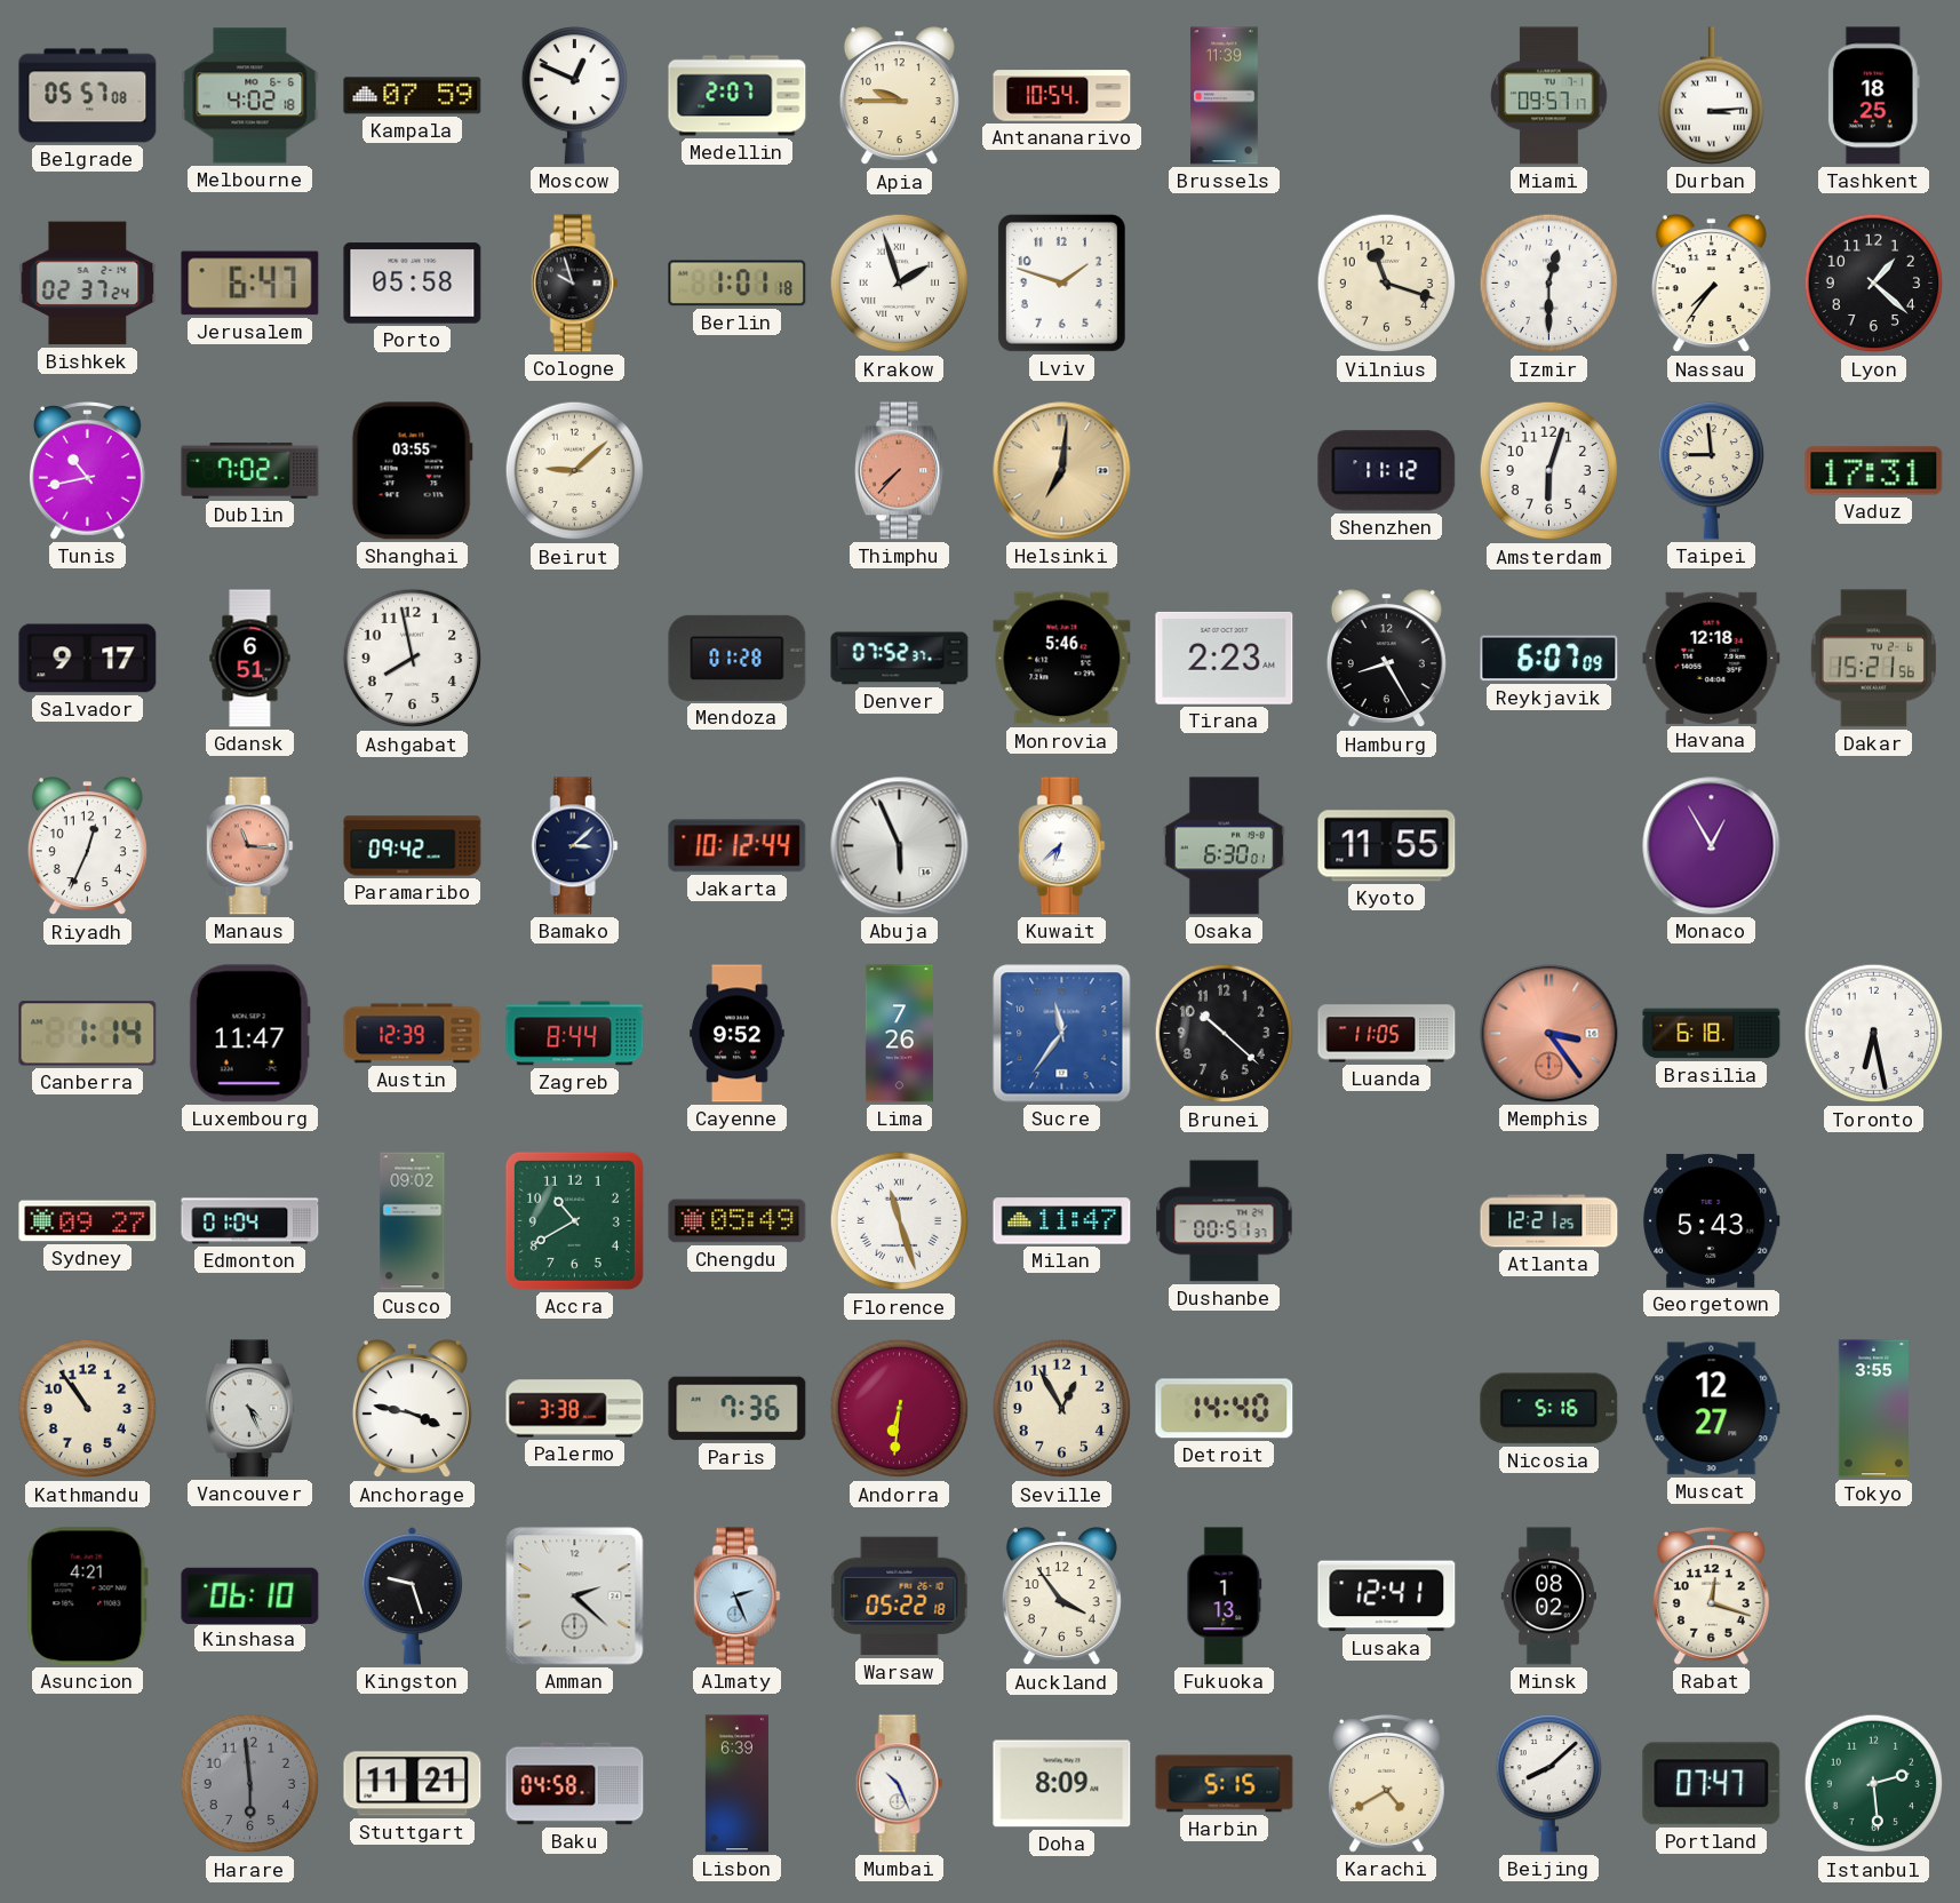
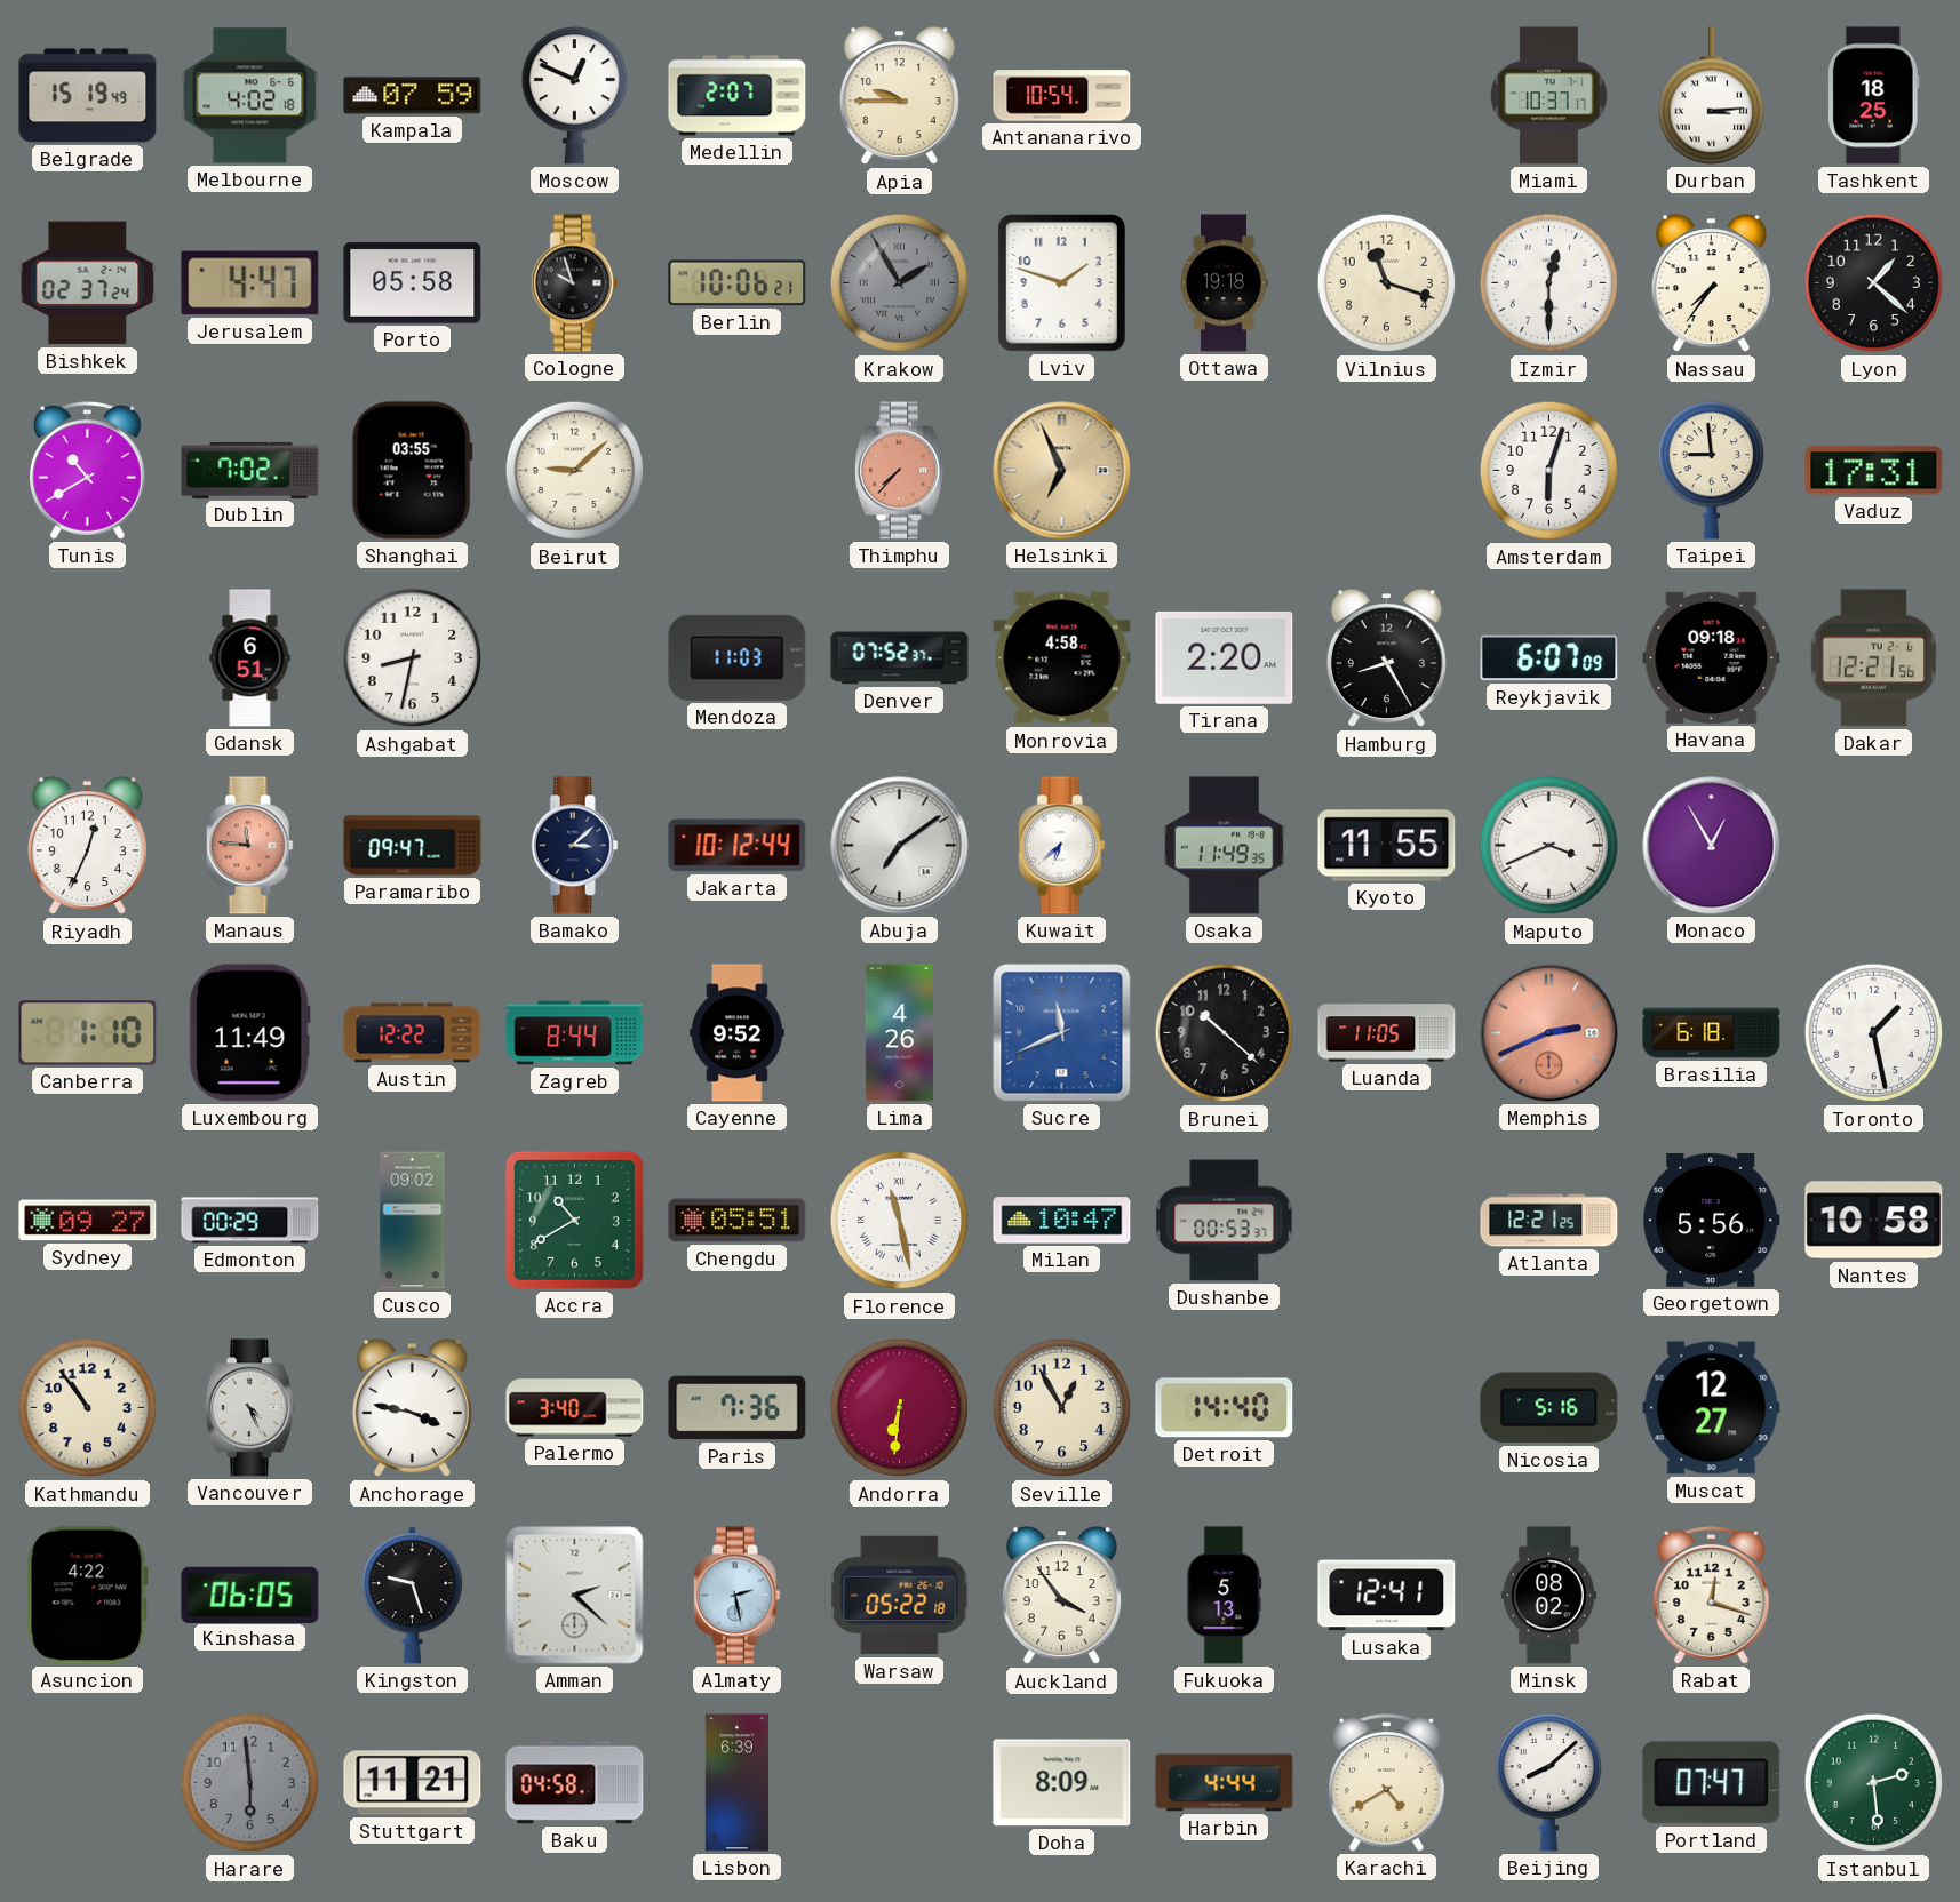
Belgrade: 05:57 -> 15:19 (88, 96)
Brussels: 11:39 -> none (1225, 96)
Miami: 09:57 -> 10:37 (1549, 96)
Jerusalem: 6:47 -> 4:47 (250, 283)
Berlin: 1:01 -> 10:06 (738, 283)
Krakow: 1:57 -> 1:55 (900, 283)
Krakow dial: white -> grey (900, 283)
Ottawa: none -> 19:18 (1224, 283)
Tunis: 10:43 -> 10:40 (87, 471)
Helsinki: 7:01 -> 6:56 (1062, 471)
Shenzhen: 11:12 -> none (1387, 471)
Salvador: 9:17 -> none (88, 659)
Ashgabat: 7:58 -> 8:32 (413, 658)
Mendoza: 01:28 -> 11:03 (738, 657)
Monrovia: 5:46 -> 4:58 (1062, 658)
Tirana: 2:23 -> 2:20 (1225, 657)
Havana: 12:18 -> 09:18 (1712, 657)
Dakar: 15:21 -> 12:21 (1873, 658)
Manaus: 11:16 -> 11:46 (249, 846)
Paramaribo: 09:42 -> 09:47 (413, 846)
Abuja: 5:56 -> 7:09 (900, 846)
Osaka: 6:30 -> 11:49 (1224, 846)
Maputo: none -> 3:41 (1549, 846)
Canberra: 1:14 -> 1:10 (88, 1033)
Luxembourg: 11:47 -> 11:49 (249, 1033)
Austin: 12:39 -> 12:22 (413, 1033)
Lima: 7:26 -> 4:26 (899, 1033)
Sucre: 11:36 -> 11:41 (1062, 1033)
Memphis: 3:24 -> 2:41 (1549, 1033)
Toronto: 6:28 -> 1:28 (1874, 1033)
Edmonton: 01:04 -> 00:29 (250, 1221)
Chengdu: 05:49 -> 05:51 (738, 1221)
Florence: 11:27 -> 11:28 (900, 1221)
Milan: 11:47 -> 10:47 (1062, 1221)
Dushanbe: 00:51 -> 00:53 (1225, 1221)
Georgetown: 5:43 -> 5:56 (1712, 1220)
Nantes: none -> 10:58 (1874, 1221)
Palermo: 3:38 -> 3:40 (575, 1408)
Tokyo: 3:55 -> none (1873, 1409)
Asuncion: 4:21 -> 4:22 (87, 1596)
Kinshasa: 06:10 -> 06:05 (250, 1595)
Almaty: 2:26 -> 2:28 (736, 1596)
Fukuoka: 1:13 -> 5:13 (1225, 1596)
Mumbai: 10:26 -> none (899, 1784)
Harbin: 5:15 -> 4:44 (1225, 1783)
